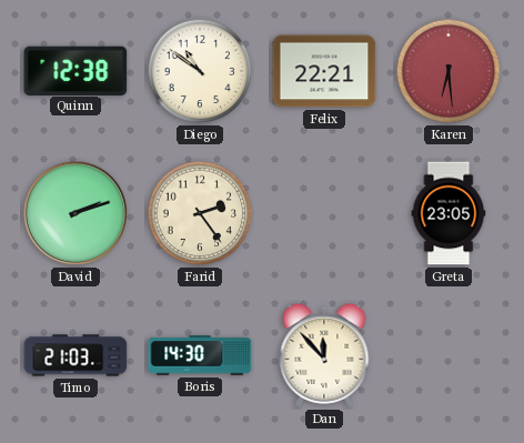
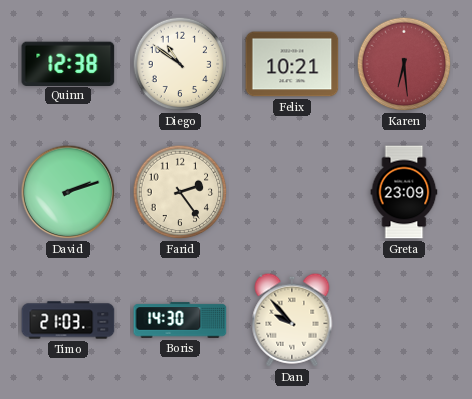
Felix: 22:21 -> 10:21 (292, 64)
Greta: 23:05 -> 23:09 (404, 192)
Dan: 11:53 -> 9:53 (292, 320)
